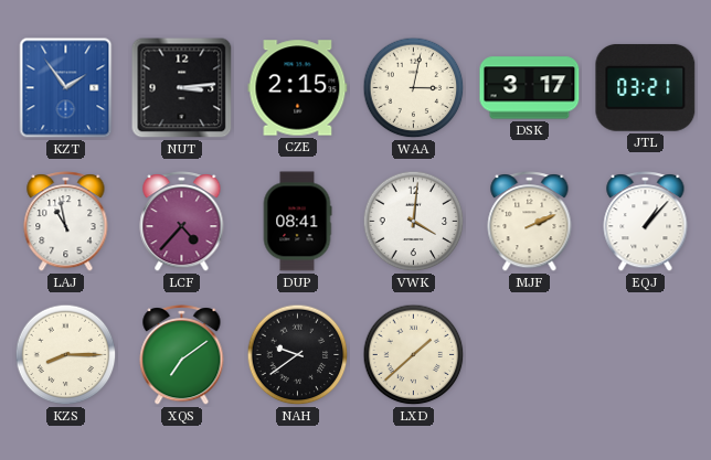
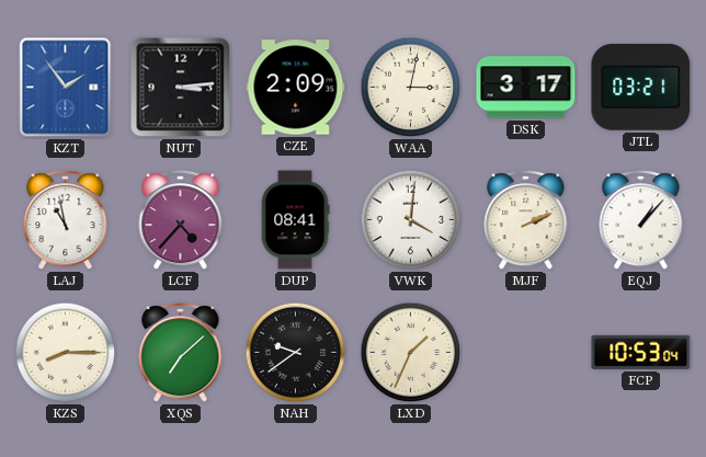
CZE: 2:15 -> 2:09 (296, 88)
XQS: 7:09 -> 7:08 (181, 353)
LXD: 1:38 -> 1:34 (411, 353)
FCP: none -> 10:53 (641, 352)
